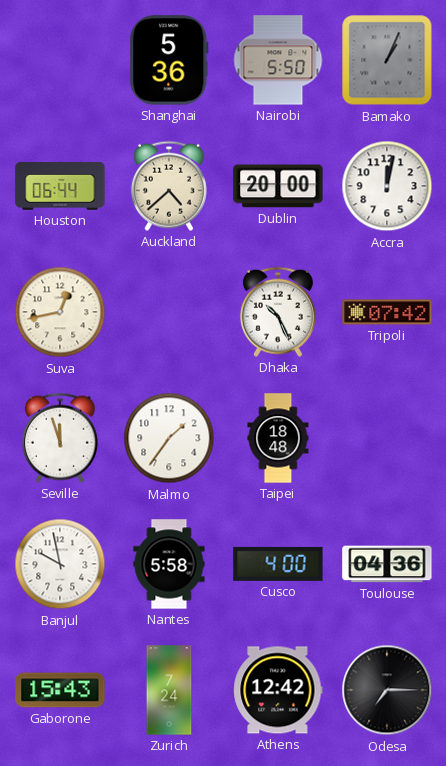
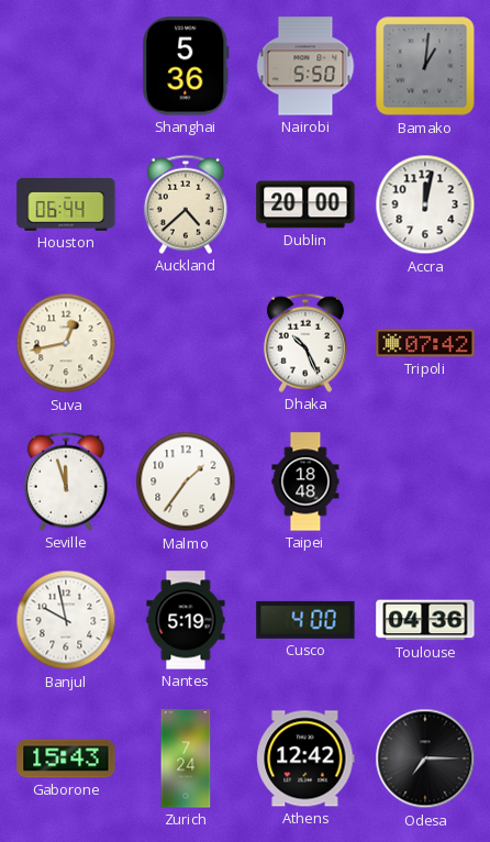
Bamako: 1:04 -> 1:01 (425, 66)
Nantes: 5:58 -> 5:19 (186, 620)
